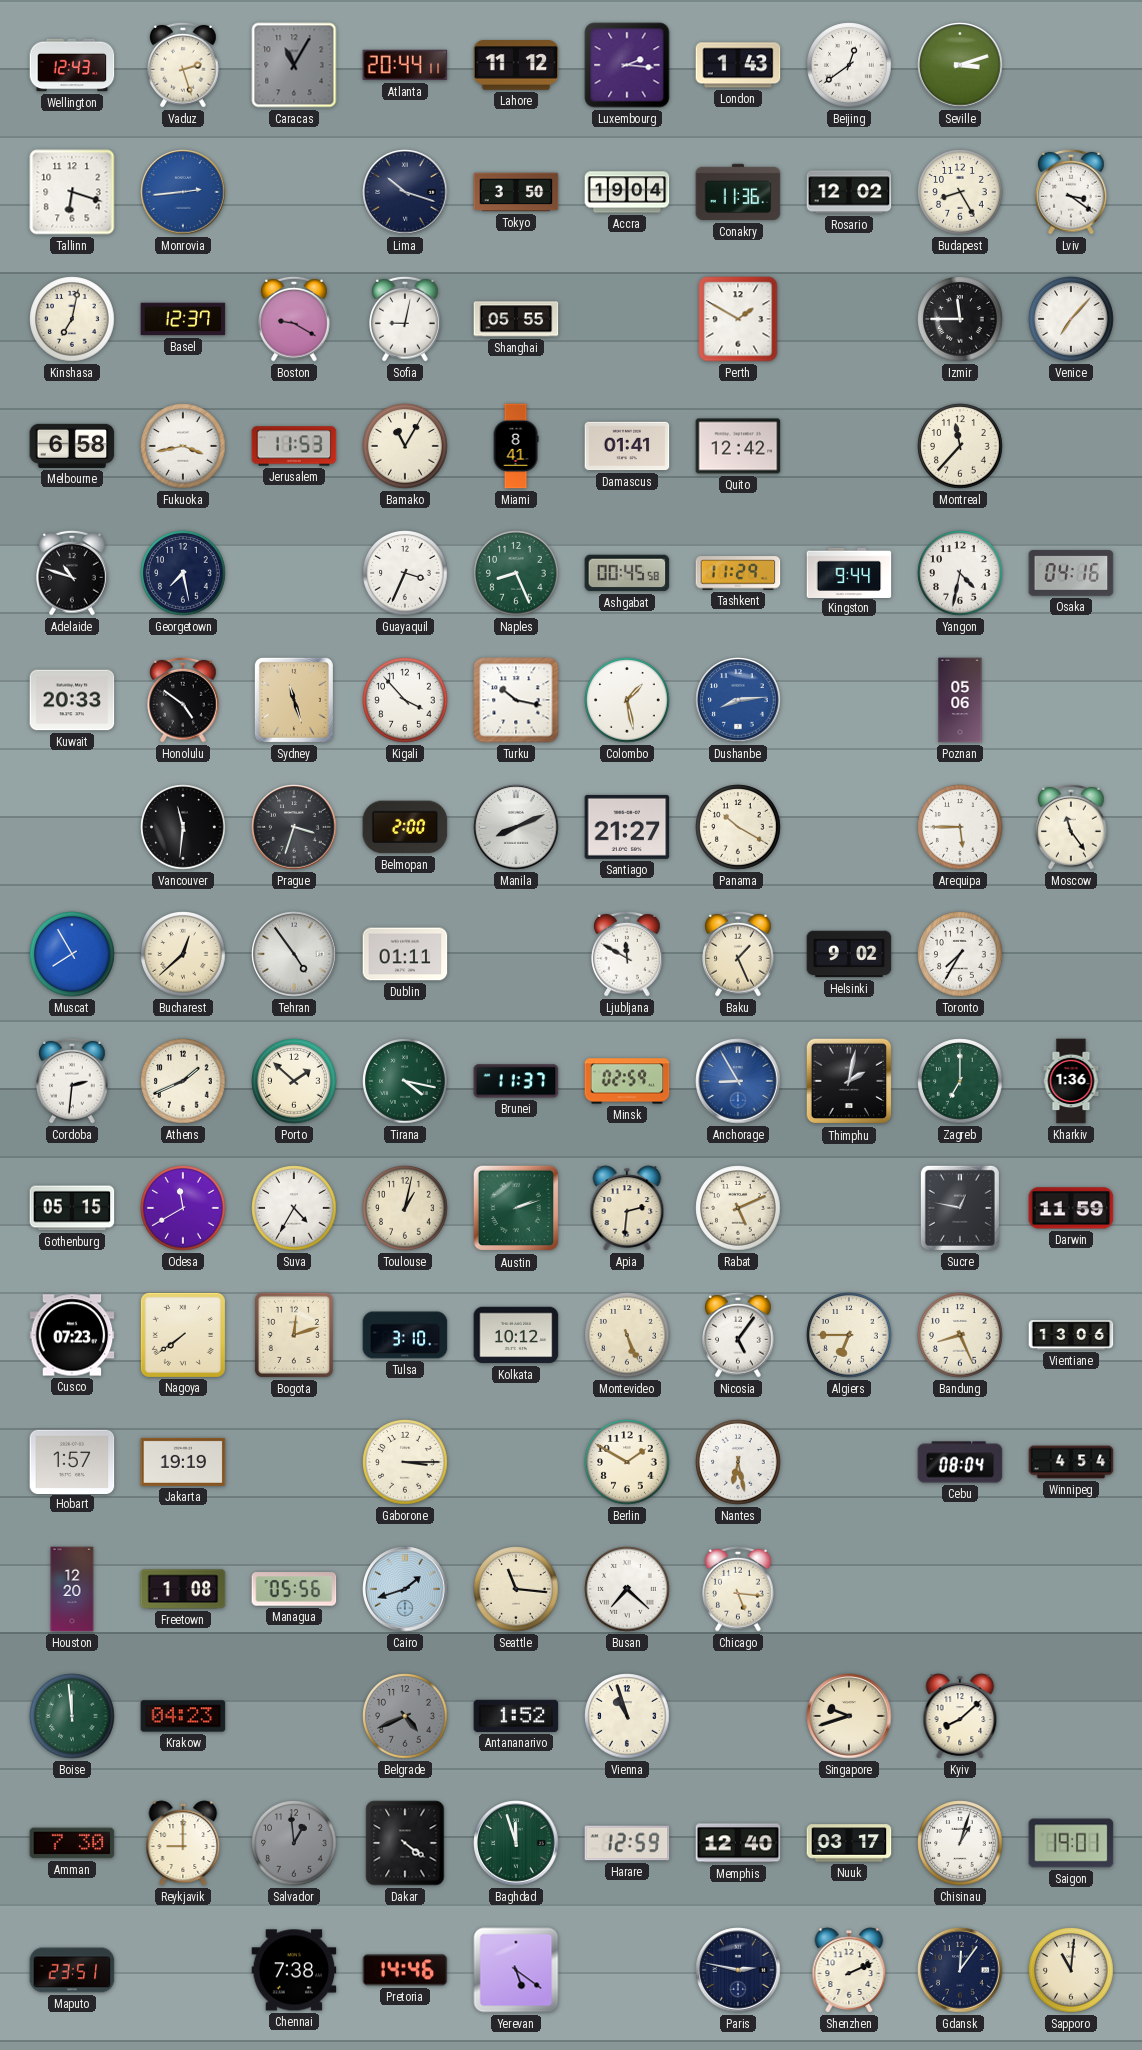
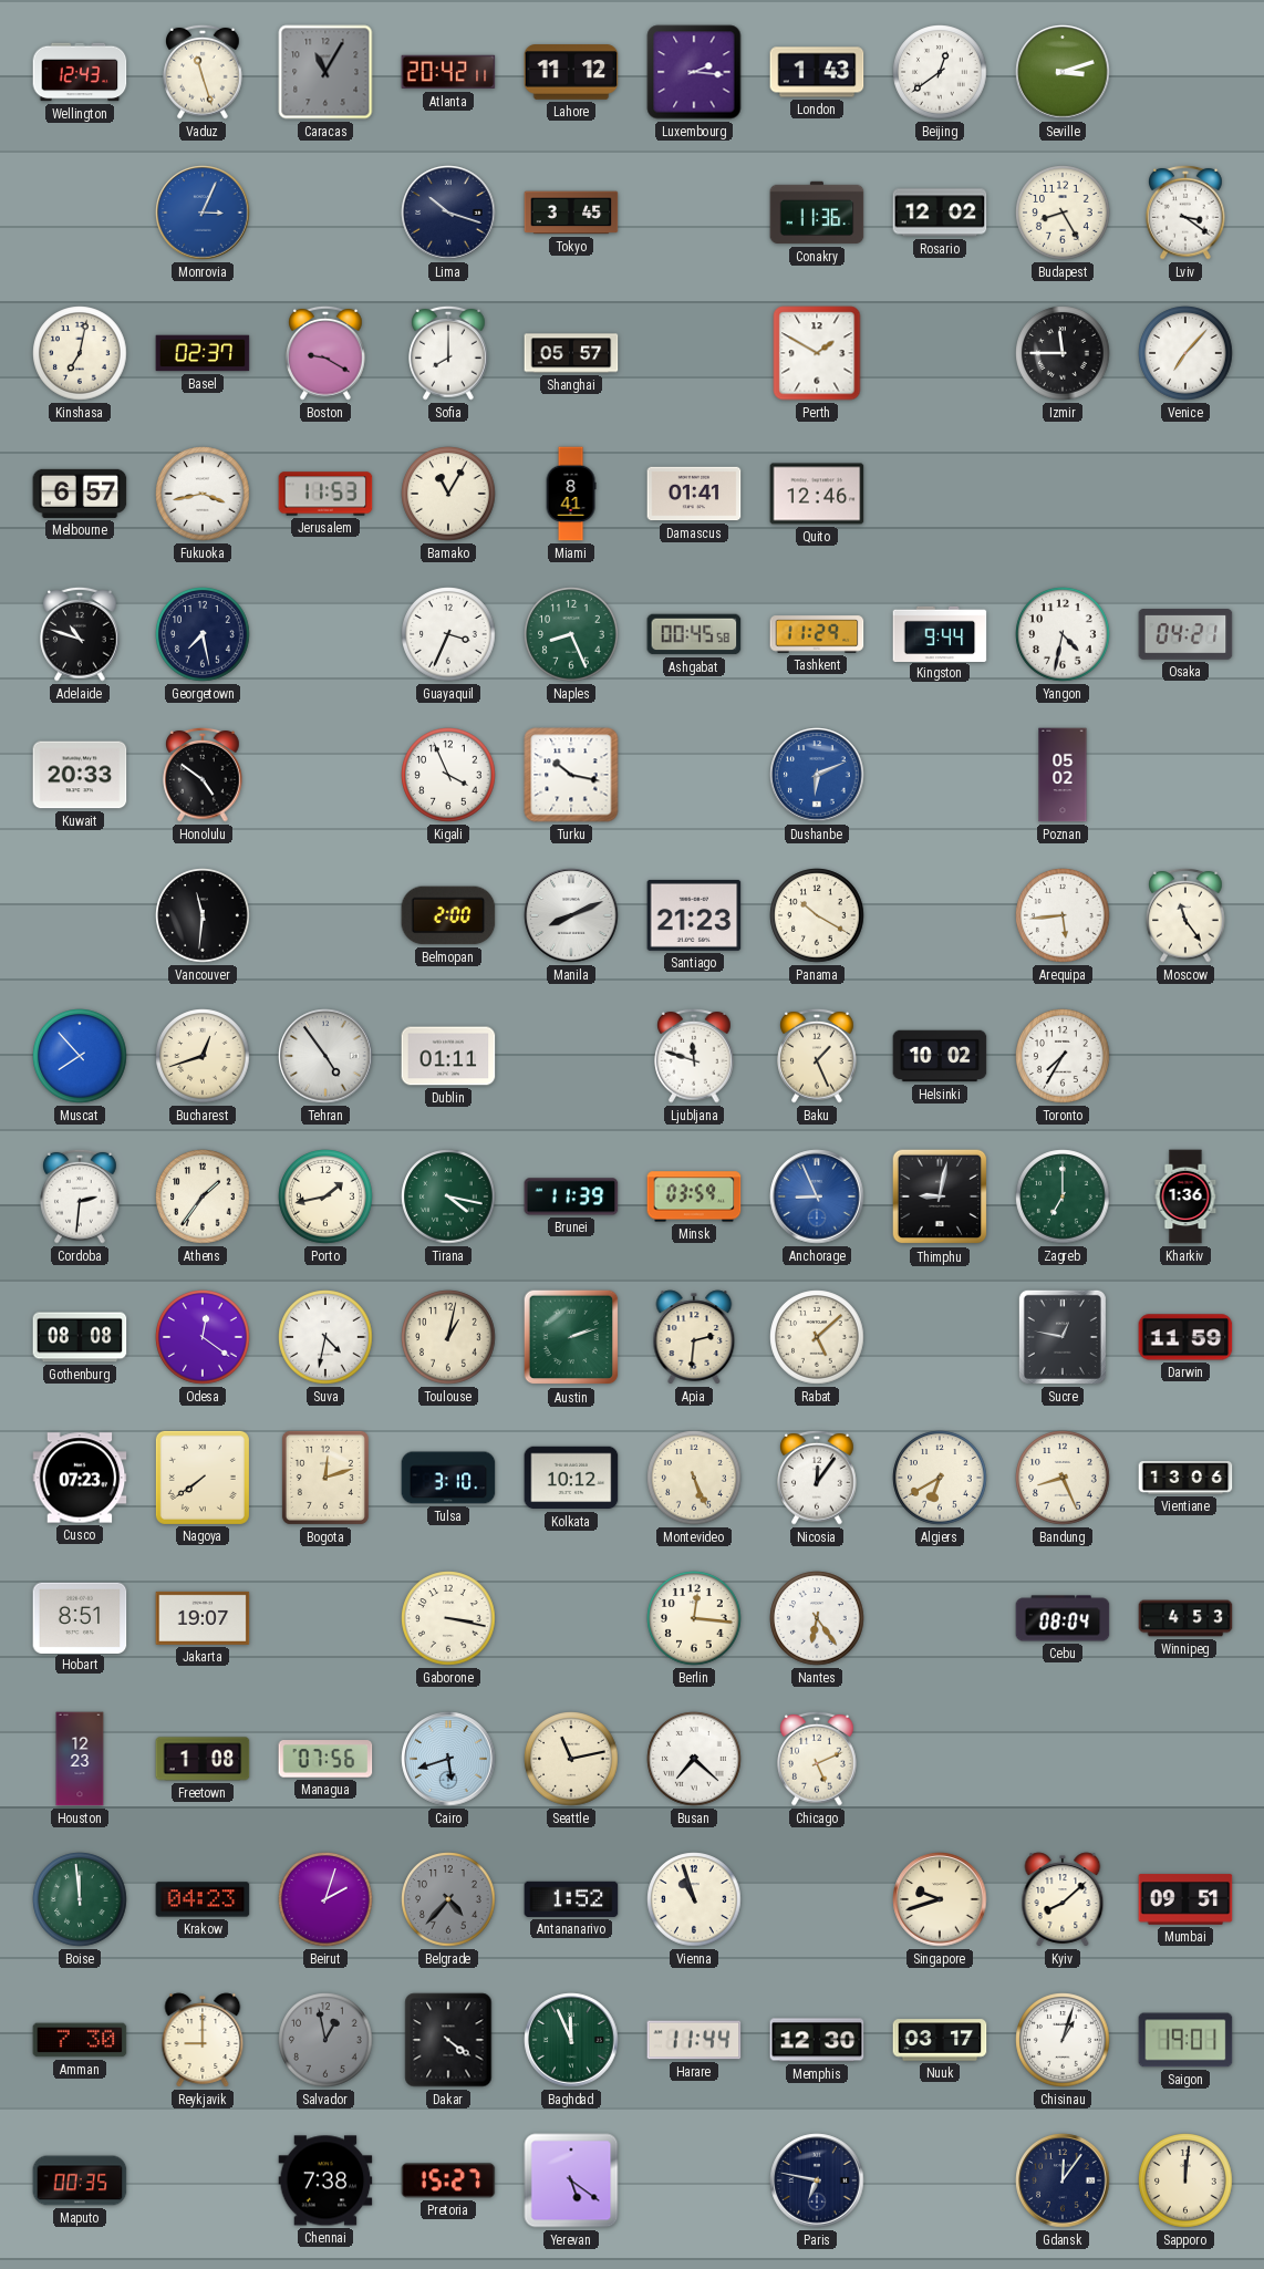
Vaduz: 2:27 -> 11:27 (203, 72)
Atlanta: 20:44 -> 20:42 (448, 72)
Tallinn: 6:18 -> none (72, 192)
Monrovia: 2:44 -> 3:04 (203, 213)
Tokyo: 3:50 -> 3:45 (571, 213)
Accra: 19:04 -> none (627, 192)
Basel: 12:37 -> 02:37 (203, 353)
Sofia: 9:02 -> 8:00 (448, 353)
Shanghai: 05:55 -> 05:57 (571, 353)
Melbourne: 6:58 -> 6:57 (80, 494)
Quito: 12:42 -> 12:46 (817, 494)
Montreal: 11:37 -> none (960, 446)
Osaka: 04:16 -> 04:21 (1185, 634)
Sydney: 11:27 -> none (294, 700)
Kigali: 3:53 -> 3:56 (448, 775)
Colombo: 1:28 -> none (627, 700)
Dushanbe: 8:14 -> 6:11 (817, 775)
Poznan: 05:06 -> 05:02 (1063, 775)
Prague: 3:33 -> none (294, 827)
Santiago: 21:27 -> 21:23 (694, 915)
Arequipa: 5:45 -> 5:44 (1063, 915)
Muscat: 7:55 -> 7:53 (80, 1056)
Bucharest: 12:38 -> 12:42 (203, 1056)
Ljubljana: 11:50 -> 11:48 (694, 1056)
Helsinki: 9:02 -> 10:02 (940, 1056)
Athens: 1:41 -> 1:36 (203, 1196)
Porto: 1:52 -> 1:43 (325, 1196)
Brunei: 11:37 -> 11:39 (571, 1196)
Minsk: 02:59 -> 03:59 (694, 1196)
Anchorage: 8:55 -> 8:56 (817, 1196)
Thimphu: 2:02 -> 9:02 (940, 1196)
Gothenburg: 05:15 -> 08:08 (80, 1337)
Odesa: 11:40 -> 12:21 (203, 1337)
Suva: 4:35 -> 4:32 (325, 1337)
Rabat: 5:11 -> 5:08 (817, 1337)
Nicosia: 5:06 -> 12:06 (817, 1478)
Algiers: 6:45 -> 6:40 (940, 1478)
Hobart: 1:57 -> 8:51 (80, 1617)
Jakarta: 19:19 -> 19:07 (203, 1618)
Gaborone: 3:15 -> 3:17 (448, 1618)
Berlin: 1:50 -> 12:16 (694, 1618)
Nantes: 6:28 -> 6:24 (817, 1618)
Winnipeg: 4:54 -> 4:53 (1185, 1618)
Houston: 12:20 -> 12:23 (80, 1759)
Managua: 05:56 -> 07:56 (325, 1759)
Cairo: 1:42 -> 5:42 (448, 1759)
Seattle: 11:16 -> 11:13 (571, 1759)
Chicago: 5:16 -> 5:11 (817, 1759)
Beirut: none -> 2:03 (325, 1899)
Belgrade: 4:41 -> 4:37 (448, 1899)
Mumbai: none -> 09:51 (1185, 1899)
Salvador: 12:59 -> 12:58 (325, 2040)
Baghdad: 11:57 -> 11:56 (571, 2040)
Harare: 12:59 -> 11:44 (694, 2040)
Memphis: 12:40 -> 12:30 (817, 2040)
Maputo: 23:51 -> 00:35 (80, 2180)
Pretoria: 14:46 -> 15:27 (448, 2180)
Paris: 2:47 -> 6:47 (817, 2180)
Shenzhen: 2:11 -> none (849, 1970)
Sapporo: 11:01 -> 12:01 (1185, 2180)
